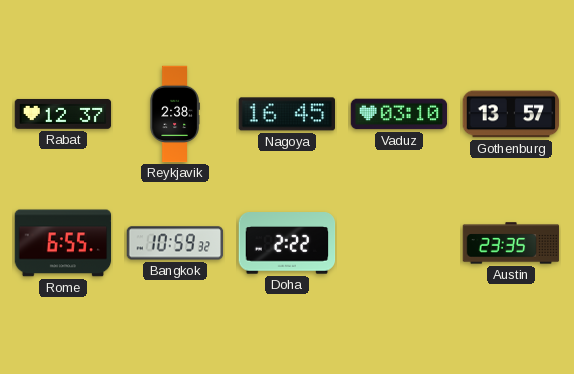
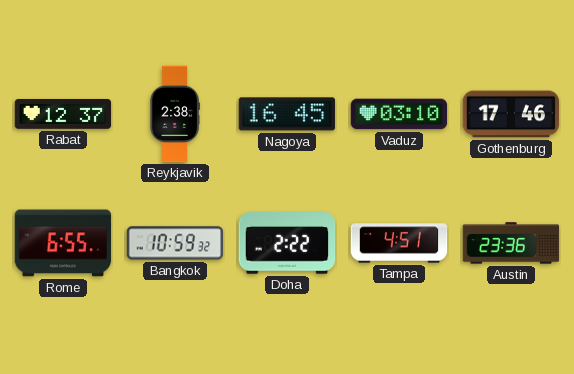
Gothenburg: 13:57 -> 17:46 (511, 114)
Tampa: none -> 4:51 (399, 243)
Austin: 23:35 -> 23:36 (511, 243)
